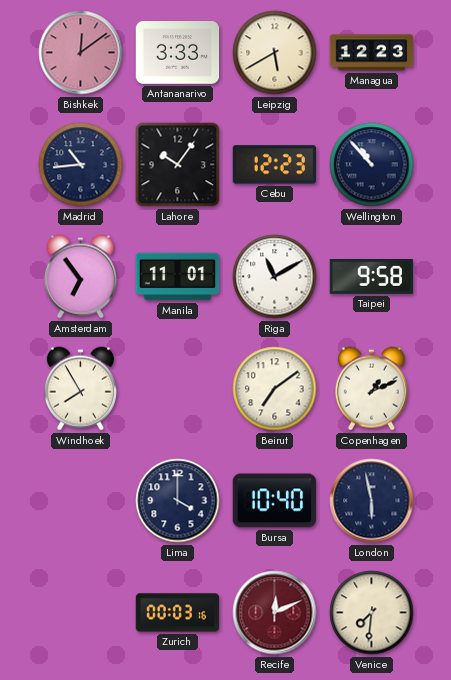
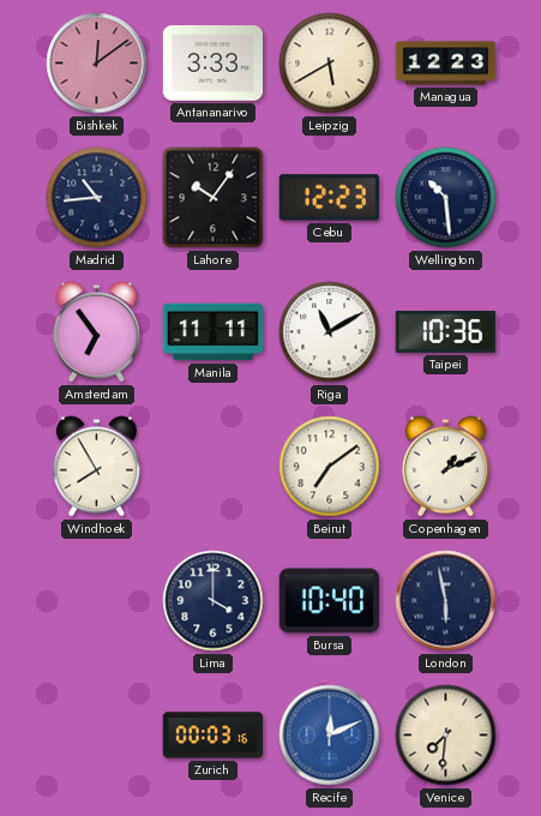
Wellington: 10:53 -> 10:29 (446, 198)
Manila: 11:01 -> 11:11 (214, 332)
Taipei: 9:58 -> 10:36 (446, 332)
Recife dial: burgundy -> blue (330, 736)
